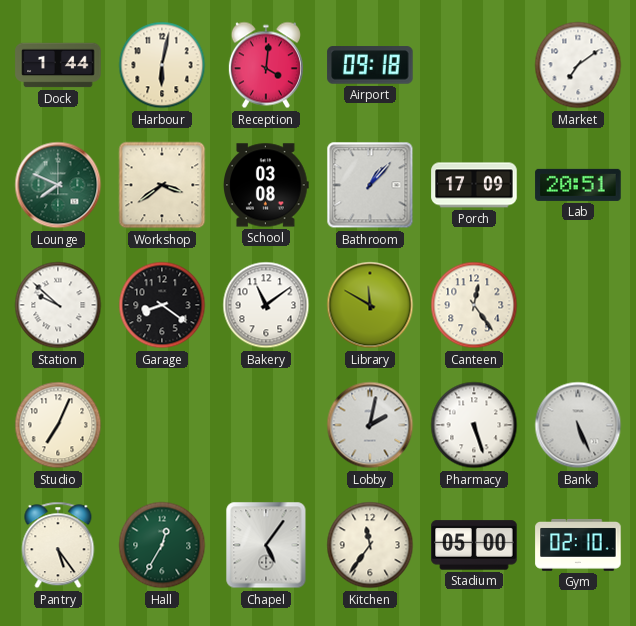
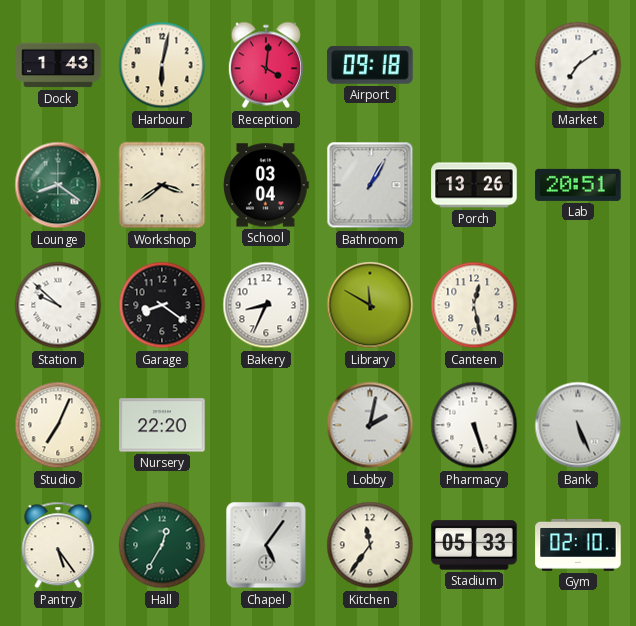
Dock: 1:44 -> 1:43 (58, 65)
Lounge: 7:49 -> 8:21 (58, 185)
School: 03:08 -> 03:04 (266, 185)
Bathroom: 1:07 -> 1:05 (370, 185)
Porch: 17:09 -> 13:26 (474, 185)
Bakery: 11:09 -> 8:34 (266, 305)
Canteen: 12:24 -> 12:28 (474, 305)
Nursery: none -> 22:20 (162, 425)
Stadium: 05:00 -> 05:33 (474, 545)
